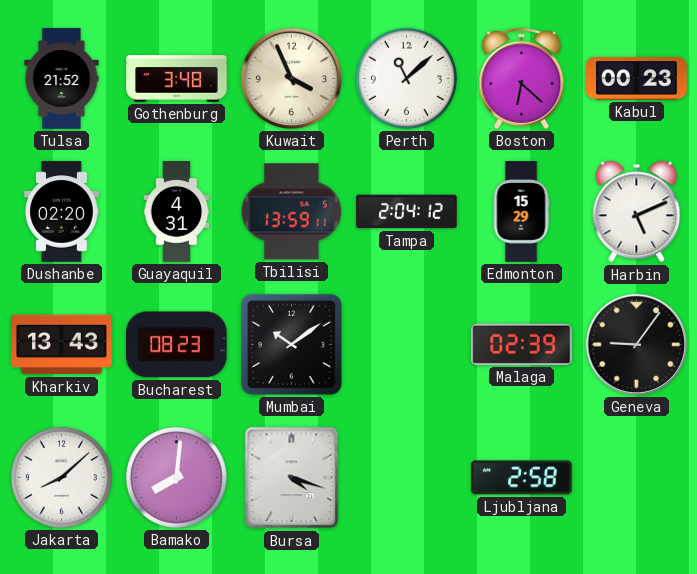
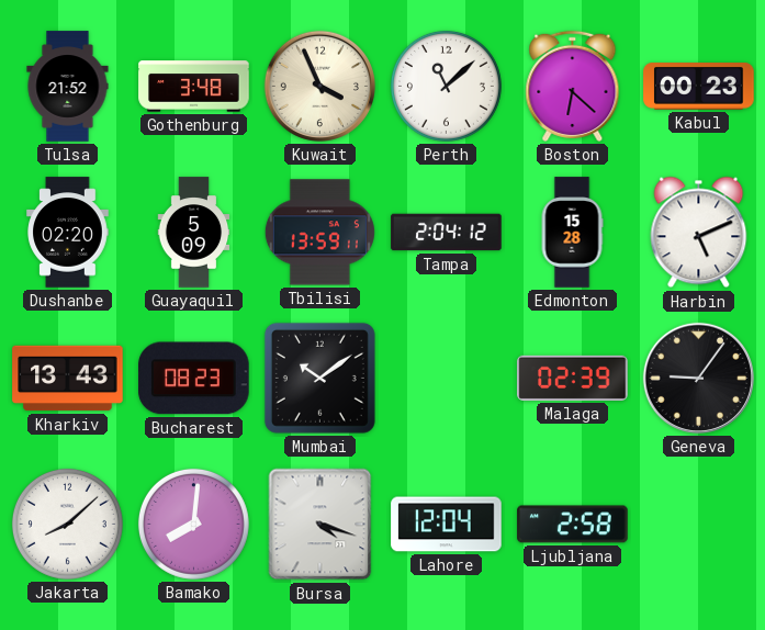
Guayaquil: 4:31 -> 5:09 (194, 233)
Edmonton: 15:29 -> 15:28 (572, 233)
Lahore: none -> 12:04 (447, 525)
